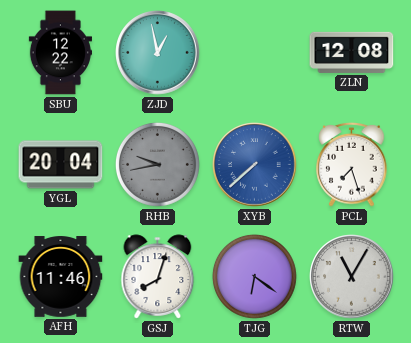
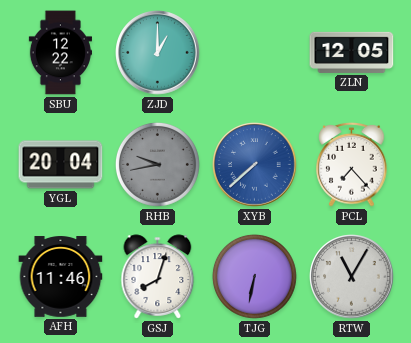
ZJD: 12:58 -> 1:00 (158, 53)
ZLN: 12:08 -> 12:05 (352, 52)
PCL: 7:27 -> 7:23 (352, 165)
TJG: 6:21 -> 6:32 (255, 277)
